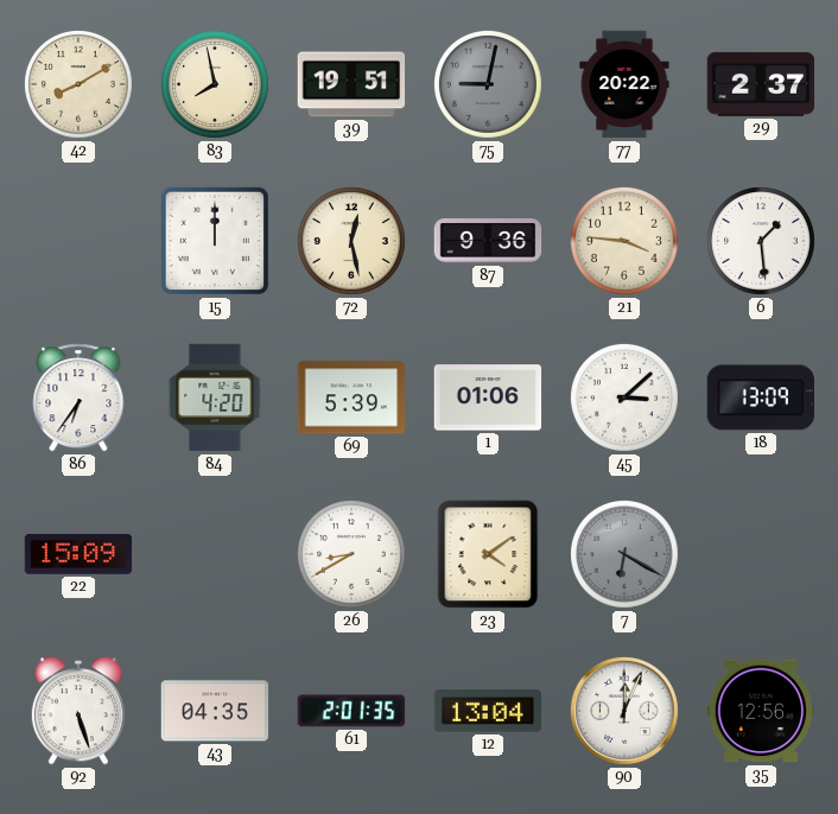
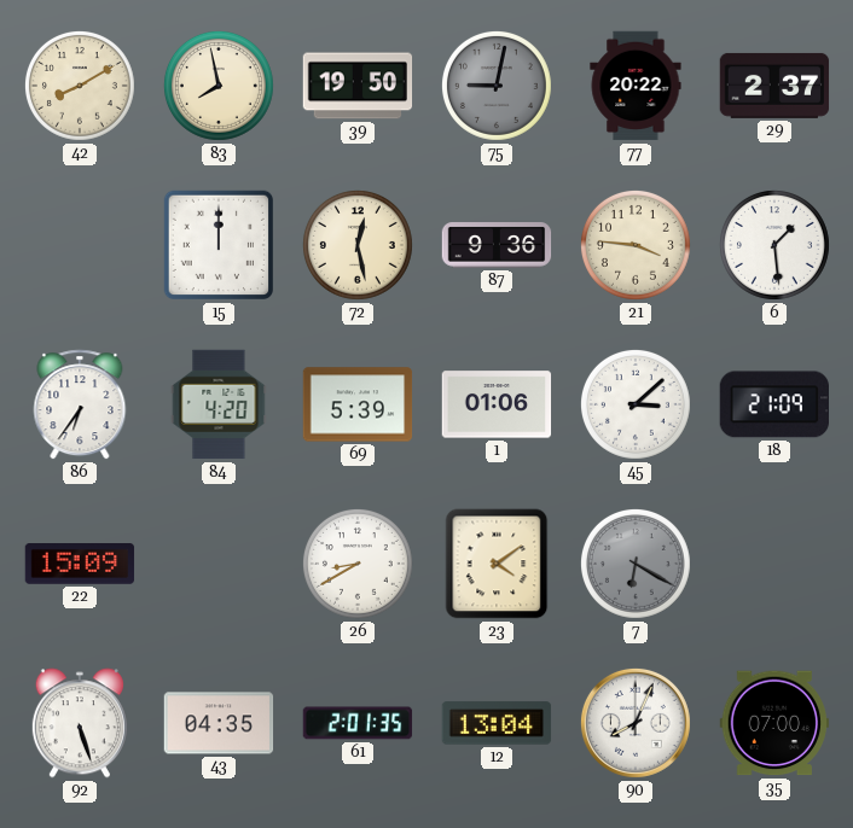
39: 19:51 -> 19:50 (358, 86)
18: 13:09 -> 21:09 (773, 404)
90: 12:04 -> 8:04 (636, 723)
35: 12:56 -> 07:00 (773, 723)
